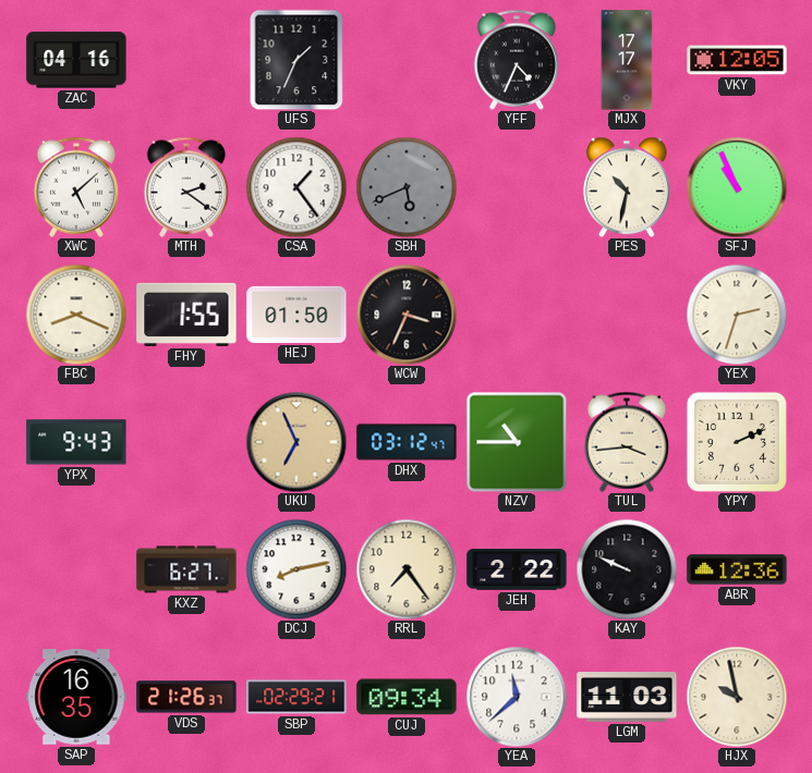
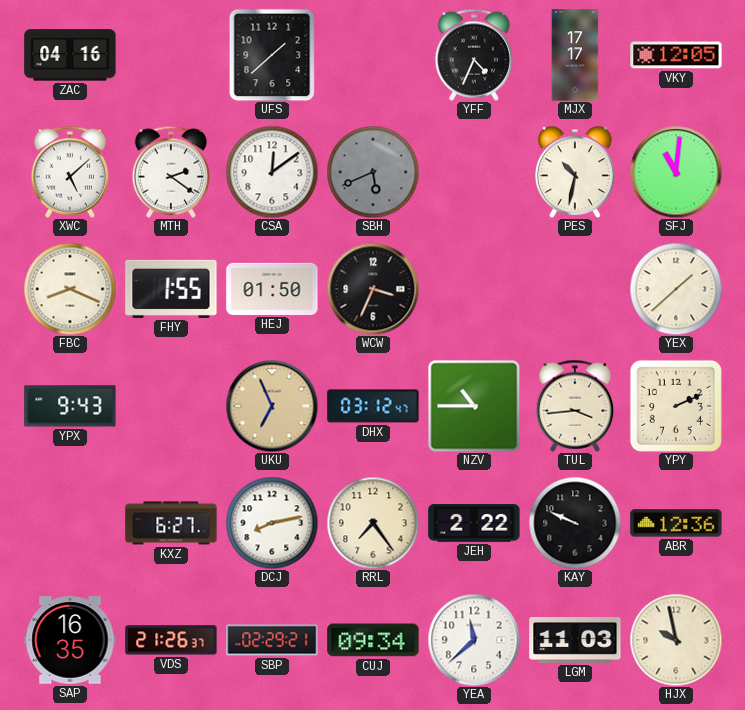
UFS: 1:34 -> 1:38 (272, 55)
CSA: 1:24 -> 12:09 (272, 172)
SFJ: 10:56 -> 11:01 (676, 172)
YEX: 2:33 -> 1:38 (676, 289)
